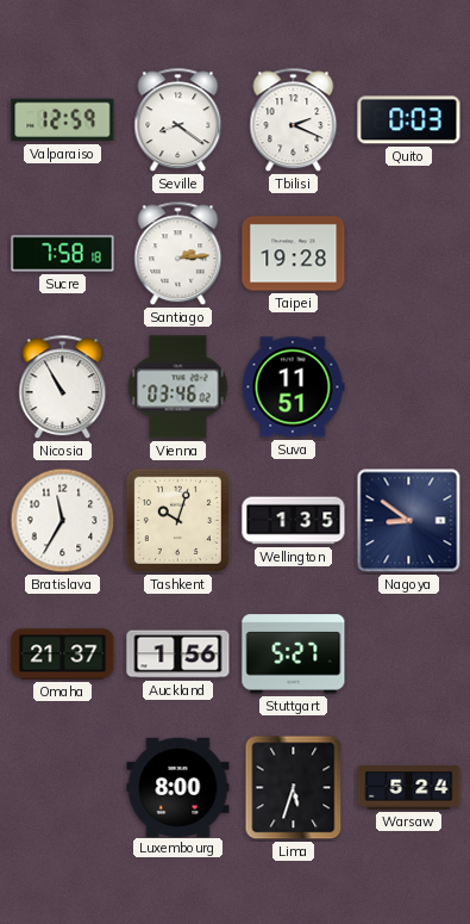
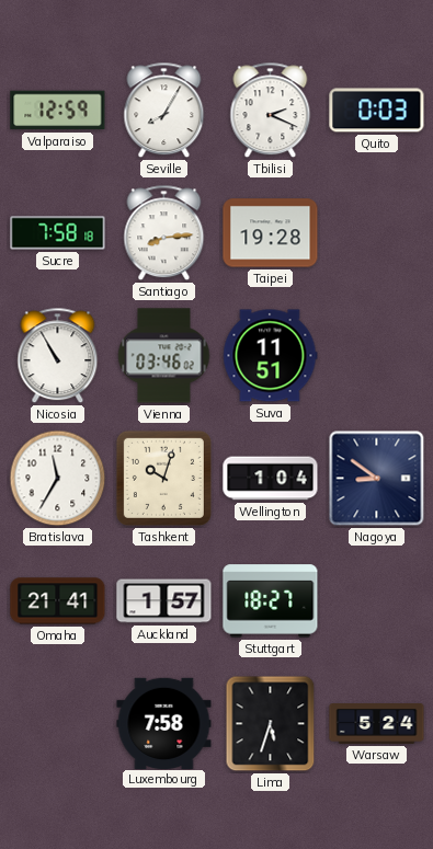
Seville: 8:21 -> 8:05 (164, 111)
Santiago: 2:14 -> 8:14 (164, 233)
Wellington: 1:35 -> 1:04 (271, 479)
Omaha: 21:37 -> 21:41 (58, 601)
Auckland: 1:56 -> 1:57 (164, 601)
Stuttgart: 5:27 -> 18:27 (271, 601)
Luxembourg: 8:00 -> 7:58 (164, 723)
